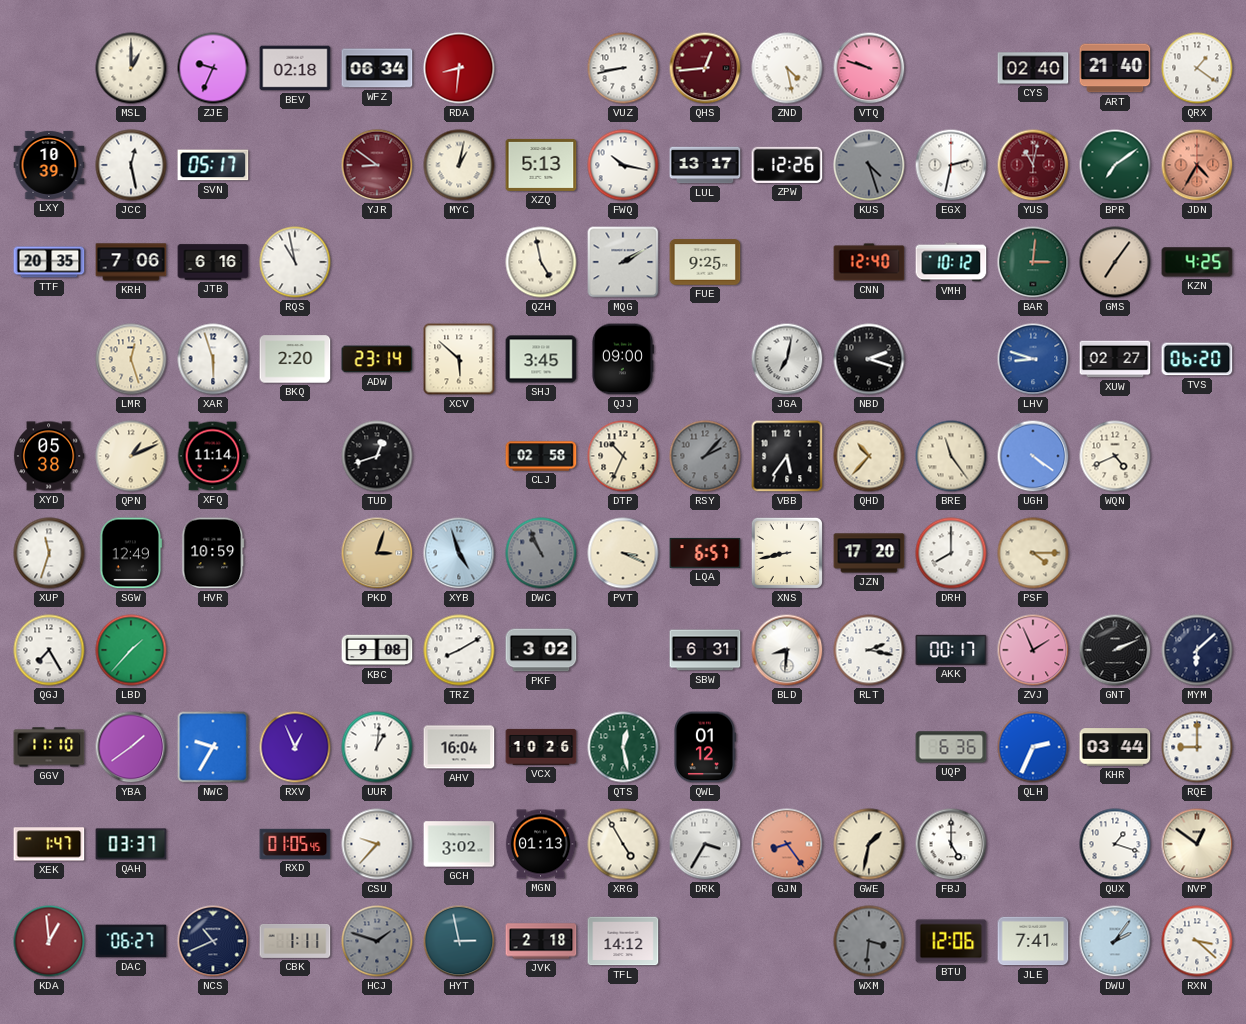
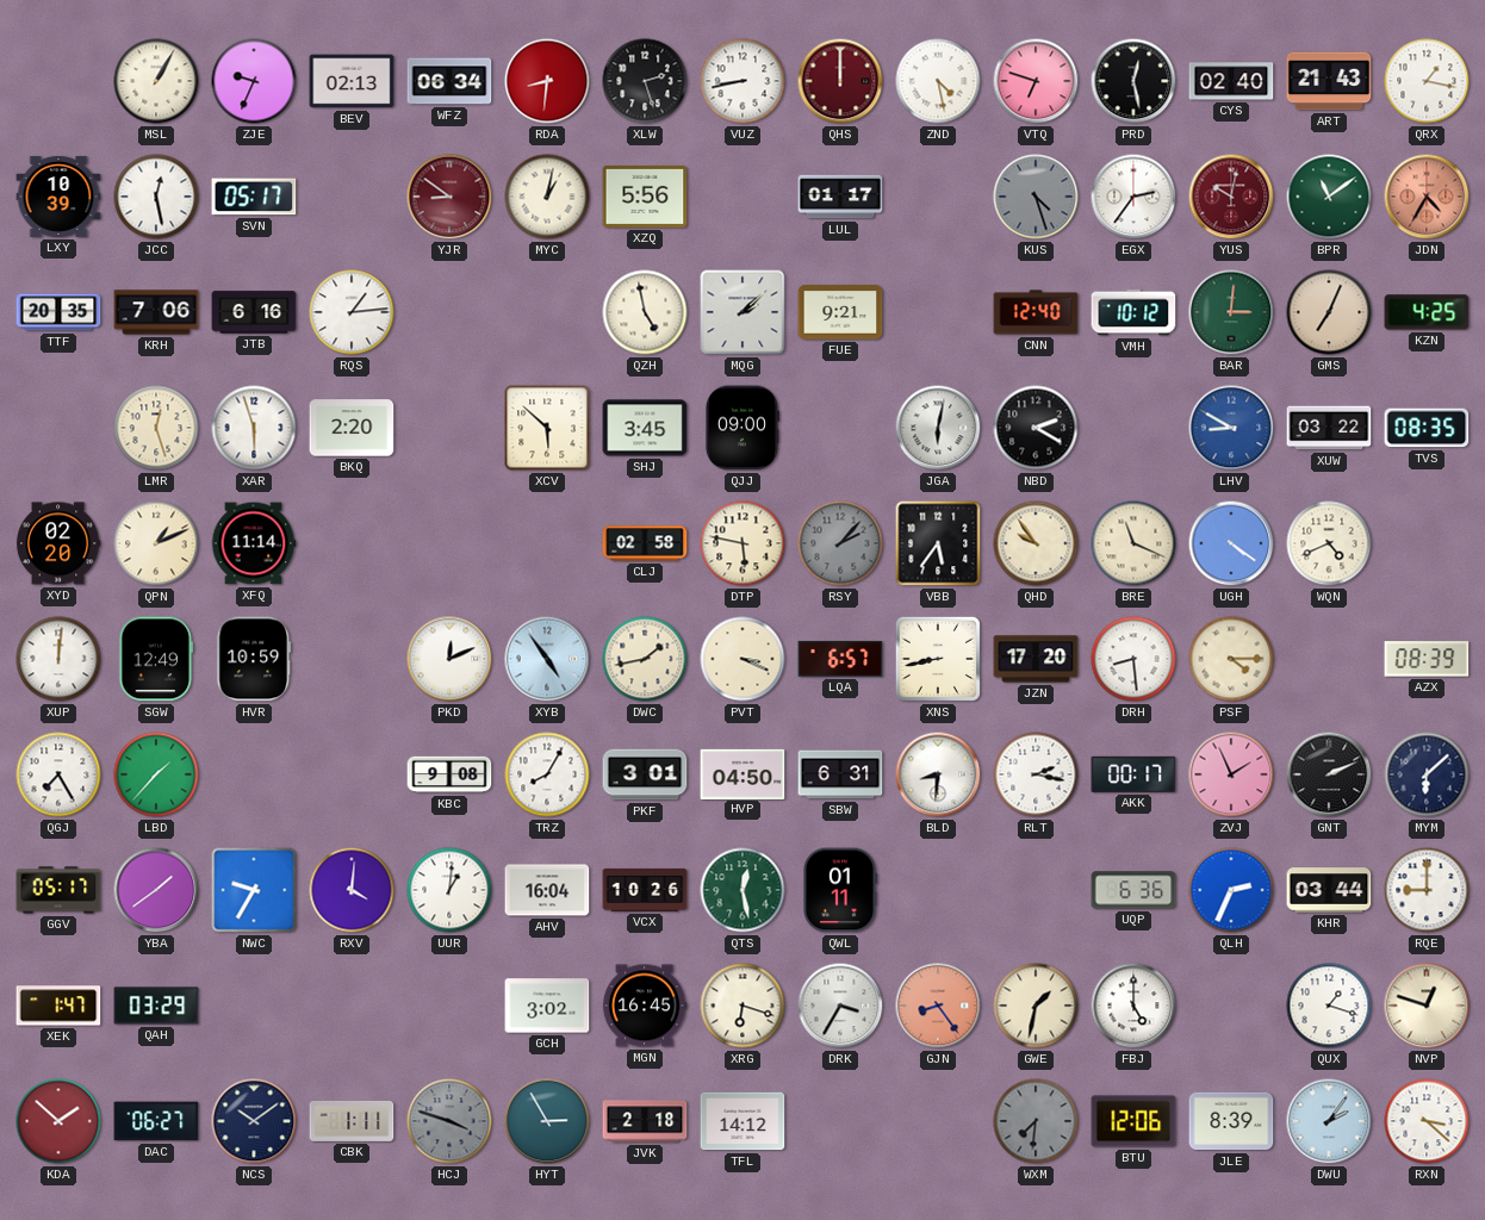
MSL: 1:00 -> 1:05 (156, 81)
BEV: 02:18 -> 02:13 (352, 81)
XLW: none -> 2:27 (645, 81)
QHS: 12:44 -> 12:00 (840, 81)
VTQ: 9:48 -> 6:48 (1036, 81)
PRD: none -> 12:28 (1133, 81)
ART: 21:40 -> 21:43 (1329, 81)
QRX: 1:21 -> 1:17 (1427, 81)
XZQ: 5:13 -> 5:56 (645, 197)
FWQ: 10:17 -> none (623, 165)
LUL: 13:17 -> 01:17 (840, 197)
ZPW: 12:26 -> none (787, 165)
EGX: 2:32 -> 2:36 (1133, 197)
YUS: 11:02 -> 10:02 (1231, 197)
BPR: 7:09 -> 11:09 (1329, 197)
RQS: 10:58 -> 1:14 (352, 312)
MQG: 2:10 -> 2:08 (742, 312)
FUE: 9:25 -> 9:21 (840, 312)
GMS: 7:06 -> 7:04 (1329, 312)
ADW: 23:14 -> none (377, 359)
JGA: 7:02 -> 6:02 (938, 428)
NBD: 2:18 -> 2:20 (1036, 428)
LHV: 8:48 -> 8:50 (1231, 428)
XUW: 02:27 -> 03:22 (1329, 428)
TVS: 06:20 -> 08:35 (1427, 428)
XYD: 05:38 -> 02:20 (58, 543)
TUD: 12:42 -> none (377, 456)
DTP: 10:34 -> 5:47 (742, 543)
QHD: 10:37 -> 9:54 (1036, 543)
BRE: 11:24 -> 11:19 (1133, 543)
XUP: 11:33 -> 12:01 (58, 659)
PKD: 3:03 -> 12:11 (449, 659)
PKD dial: champagne -> white (449, 659)
XYB: 4:57 -> 4:54 (547, 659)
DWC: 10:56 -> 1:43 (645, 659)
DWC dial: grey -> cream (645, 659)
DRH: 8:00 -> 8:29 (1133, 659)
AZX: none -> 08:39 (1427, 659)
TRZ: 8:10 -> 8:05 (547, 774)
PKF: 3:02 -> 3:01 (645, 774)
HVP: none -> 04:50 (742, 773)
GGV: 11:10 -> 05:17 (58, 890)
RXV: 12:56 -> 4:01 (352, 890)
QWL: 01:12 -> 01:11 (839, 890)
QAH: 03:37 -> 03:29 (156, 1006)
RXD: 01:05 -> none (295, 844)
CSU: 9:37 -> none (377, 844)
MGN: 01:13 -> 16:45 (645, 1006)
XRG: 4:55 -> 6:18 (742, 1006)
NVP: 12:51 -> 12:48 (1427, 1006)
KDA: 12:59 -> 1:52 (58, 1121)
NCS: 10:41 -> 10:09 (254, 1121)
HCJ: 1:48 -> 3:48 (449, 1121)
HYT: 2:58 -> 2:55 (547, 1121)
WXM: 3:31 -> 7:31 (1036, 1121)
JLE: 7:41 -> 8:39 (1231, 1121)
